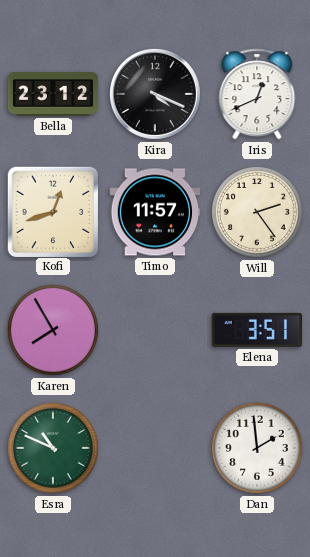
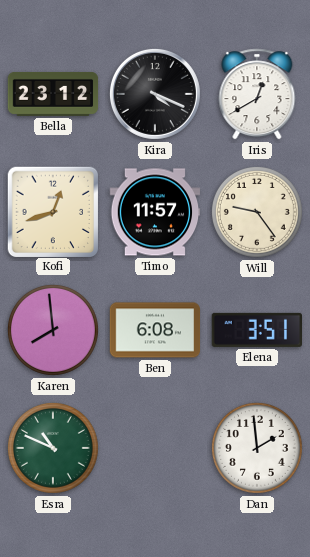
Iris: 12:41 -> 12:40 (257, 94)
Will: 2:24 -> 9:24 (257, 212)
Karen: 7:55 -> 7:59 (53, 330)
Ben: none -> 6:08 (155, 330)
